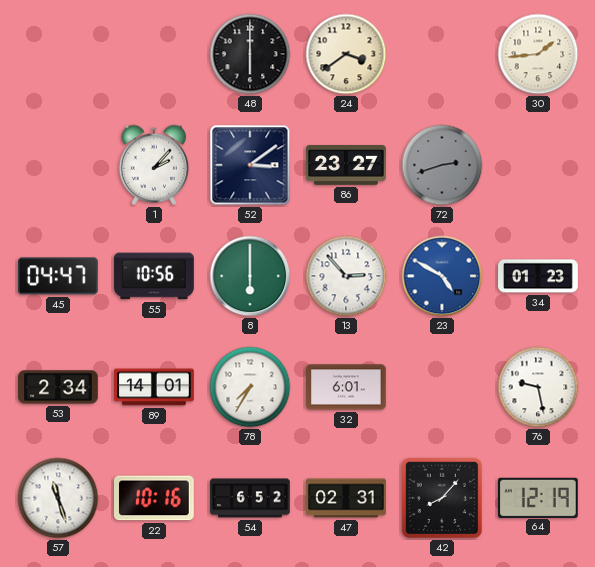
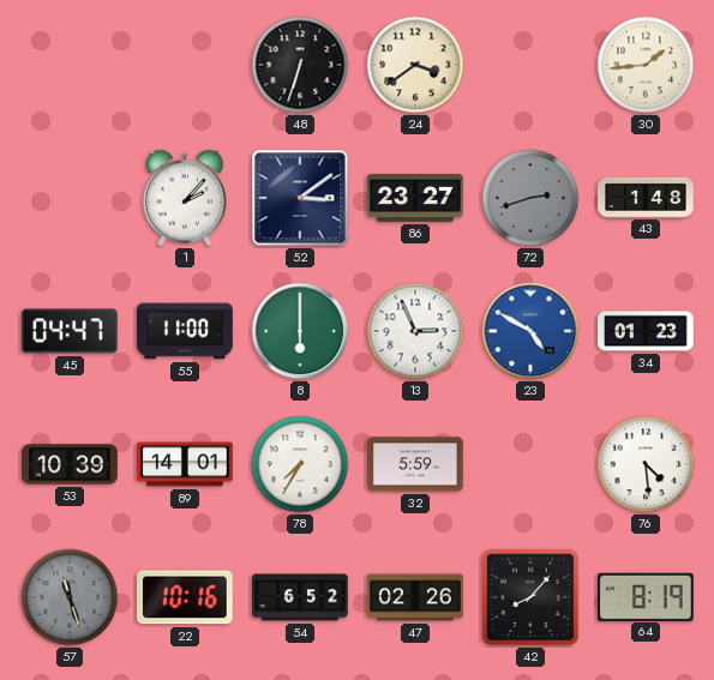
48: 6:00 -> 6:33 (300, 65)
43: none -> 1:48 (646, 197)
55: 10:56 -> 11:00 (185, 331)
13: 2:53 -> 2:56 (415, 331)
53: 2:34 -> 10:39 (70, 464)
32: 6:01 -> 5:59 (415, 464)
76: 9:28 -> 4:29 (646, 464)
57 dial: white -> grey (70, 597)
47: 02:31 -> 02:26 (415, 597)
64: 12:19 -> 8:19 (647, 596)
